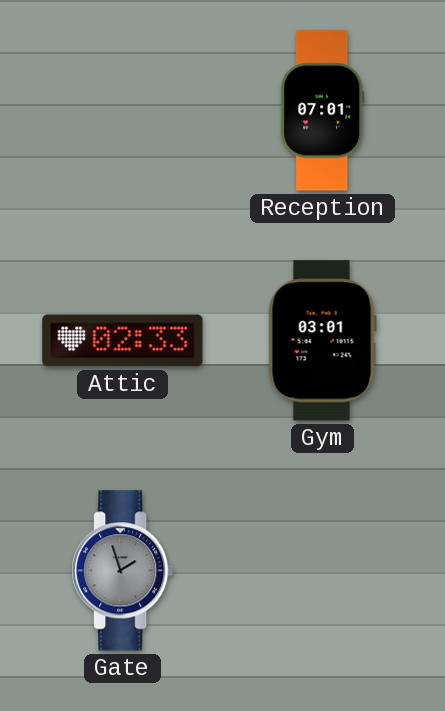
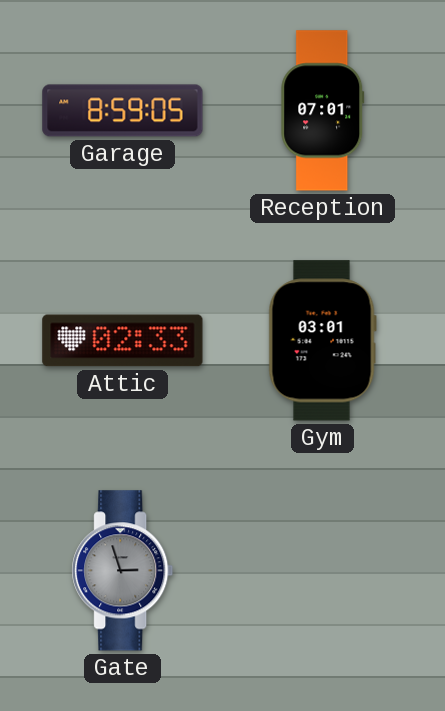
Garage: none -> 8:59 (123, 111)
Gate: 1:57 -> 2:57 (123, 571)
